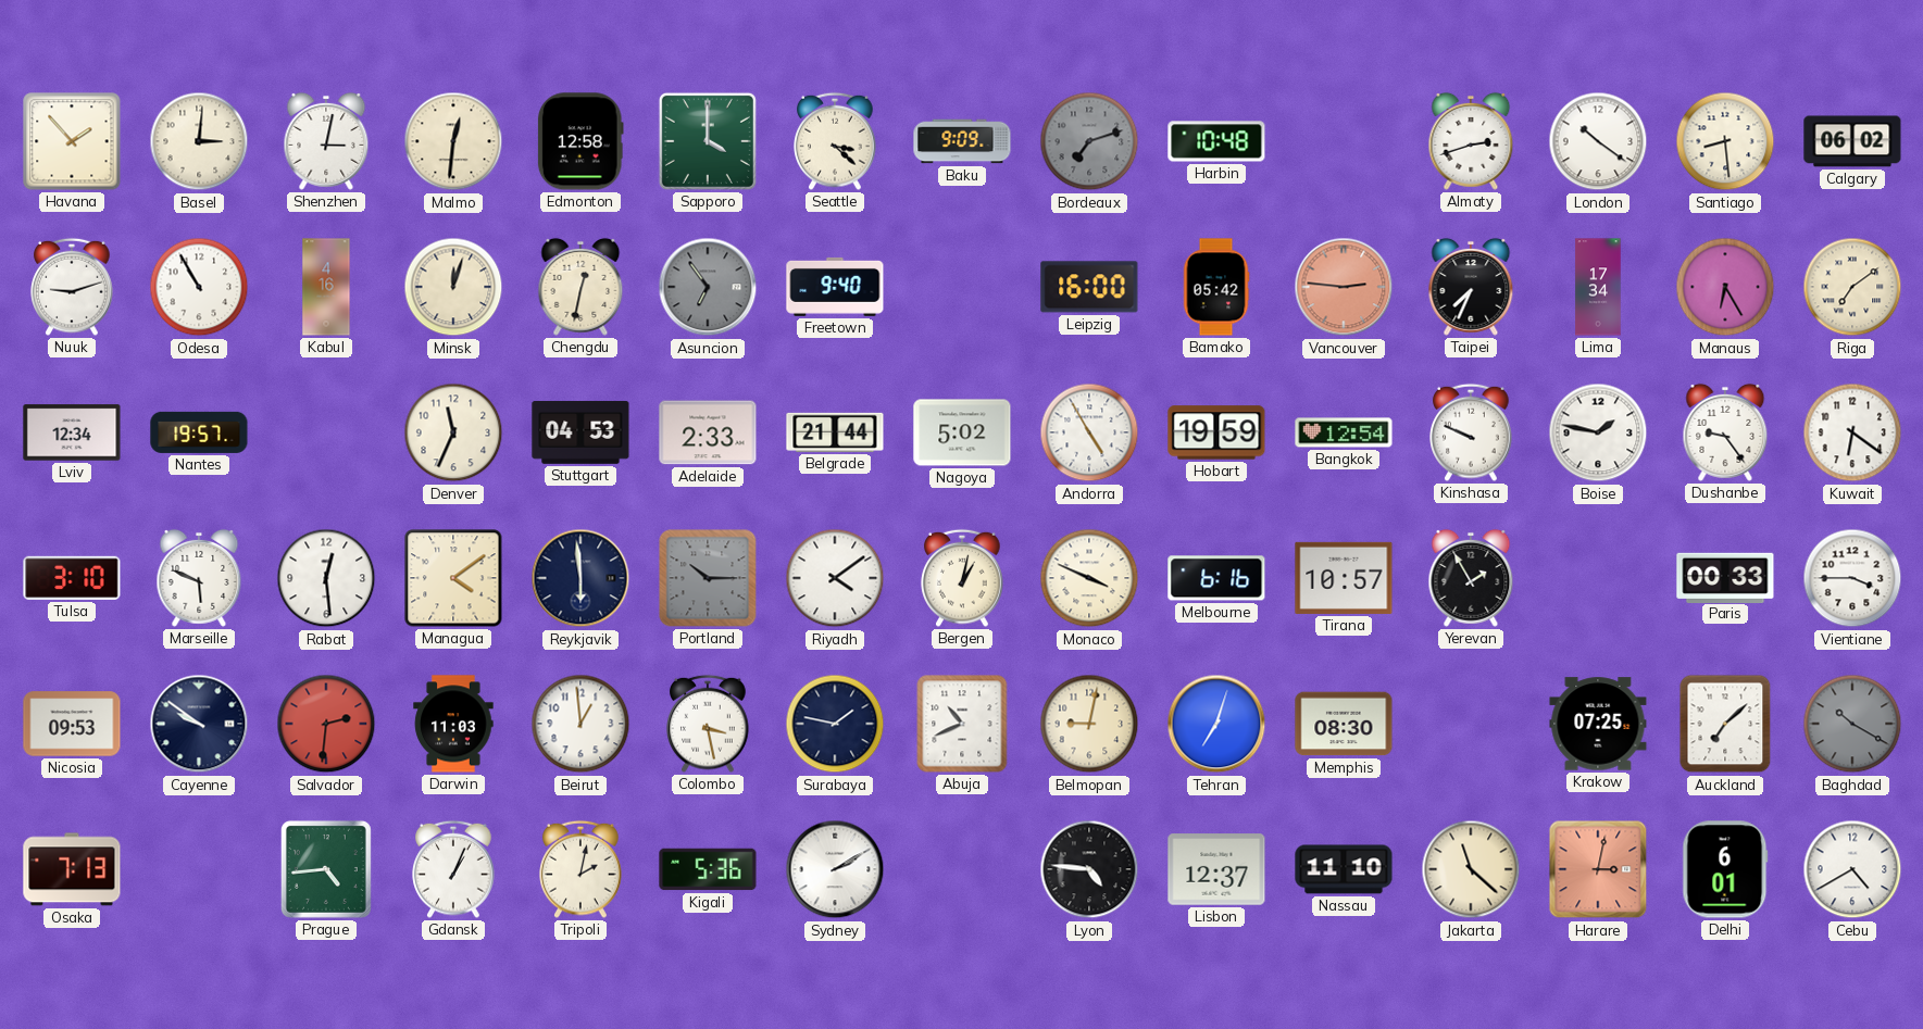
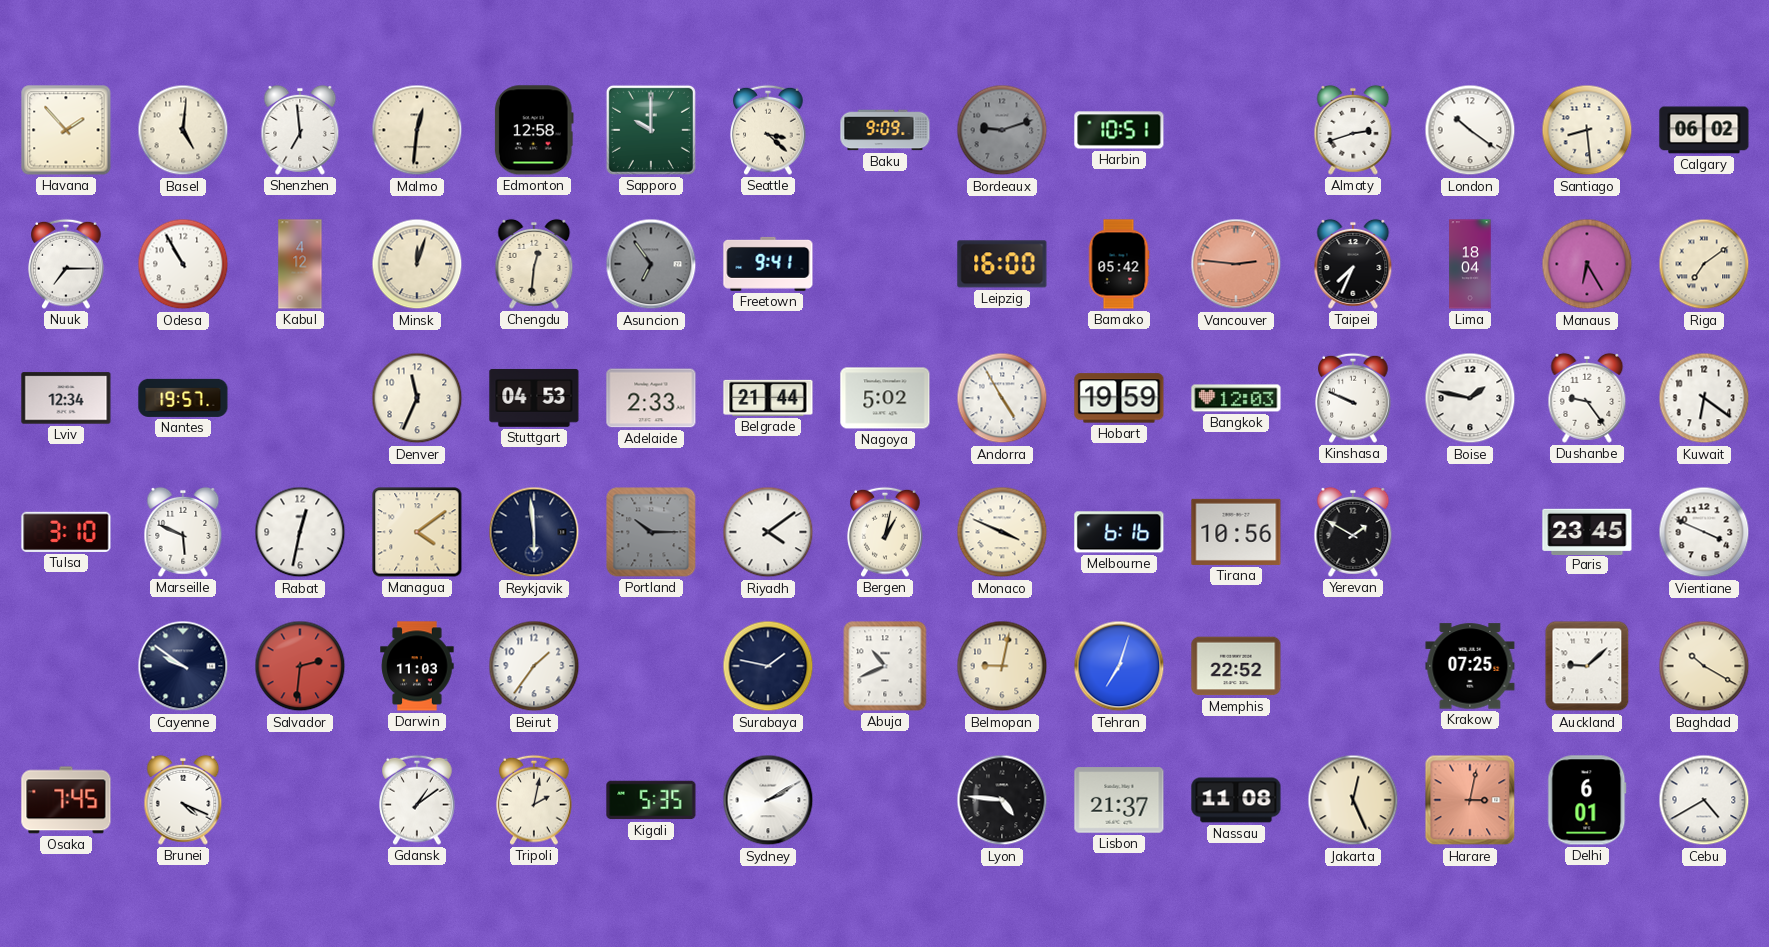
Basel: 3:01 -> 5:01 (183, 130)
Shenzhen: 3:02 -> 6:59 (300, 130)
Sapporo: 4:00 -> 10:00 (651, 130)
Bordeaux: 7:12 -> 9:12 (1002, 130)
Harbin: 10:48 -> 10:51 (1119, 130)
Nuuk: 9:12 -> 7:15 (66, 264)
Kabul: 4:16 -> 4:12 (300, 264)
Chengdu: 12:32 -> 12:31 (534, 264)
Freetown: 9:40 -> 9:41 (768, 264)
Lima: 17:34 -> 18:04 (1470, 264)
Bangkok: 12:54 -> 12:03 (1236, 398)
Rabat: 12:29 -> 12:32 (300, 532)
Tirana: 10:57 -> 10:56 (1236, 532)
Yerevan: 1:55 -> 1:50 (1353, 532)
Paris: 00:33 -> 23:45 (1587, 531)
Vientiane: 3:45 -> 3:49 (1704, 532)
Nicosia: 09:53 -> none (72, 724)
Beirut: 12:59 -> 1:36 (534, 666)
Colombo: 3:28 -> none (708, 724)
Memphis: 08:30 -> 22:52 (1236, 666)
Auckland: 7:08 -> 9:08 (1587, 666)
Baghdad dial: grey -> cream (1704, 666)
Osaka: 7:13 -> 7:45 (66, 800)
Brunei: none -> 4:19 (183, 800)
Prague: 4:44 -> none (326, 869)
Gdansk: 1:04 -> 1:09 (417, 800)
Kigali: 5:36 -> 5:35 (651, 800)
Lisbon: 12:37 -> 21:37 (1119, 800)
Nassau: 11:10 -> 11:08 (1236, 800)
Jakarta: 11:22 -> 12:26 (1353, 800)
